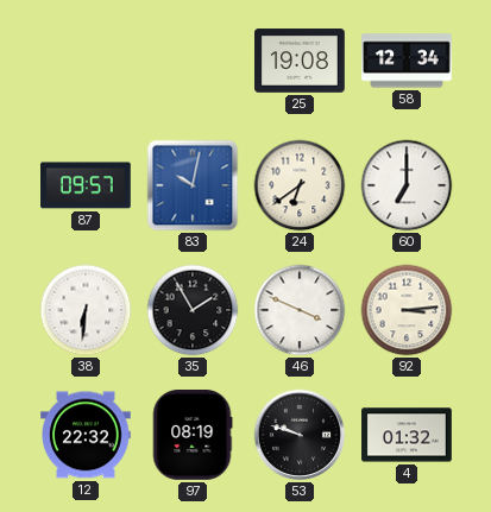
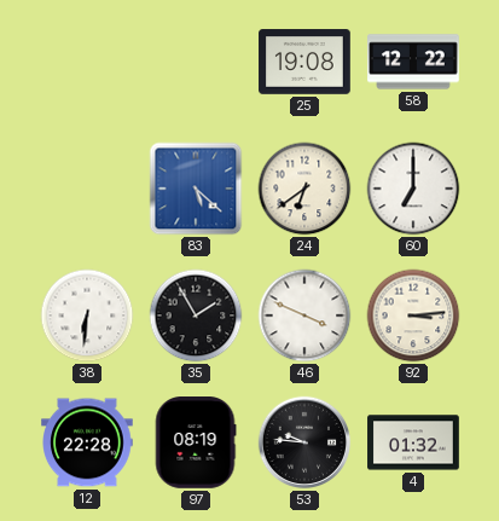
58: 12:34 -> 12:22 (413, 62)
87: 09:57 -> none (87, 185)
83: 10:02 -> 5:22 (196, 189)
12: 22:32 -> 22:28 (88, 442)
53: 9:48 -> 9:46 (304, 442)
